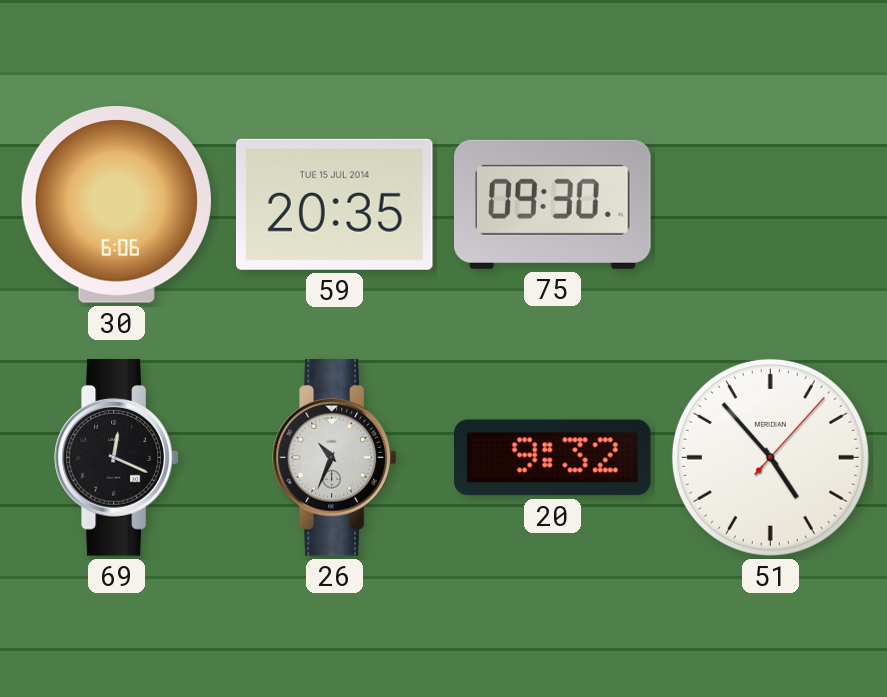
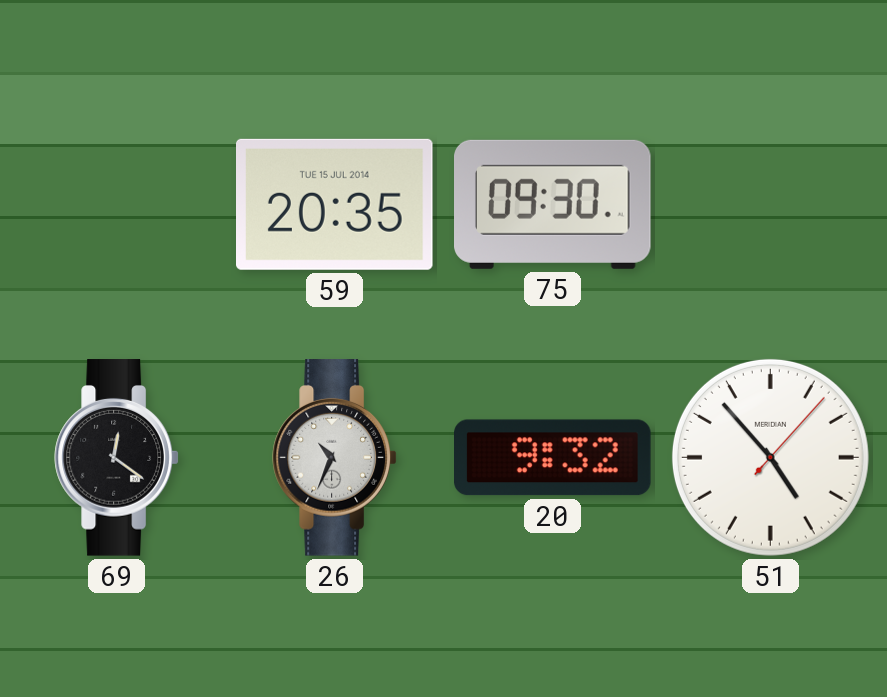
30: 6:06 -> none (116, 205)
69: 12:19 -> 12:21 (117, 458)
